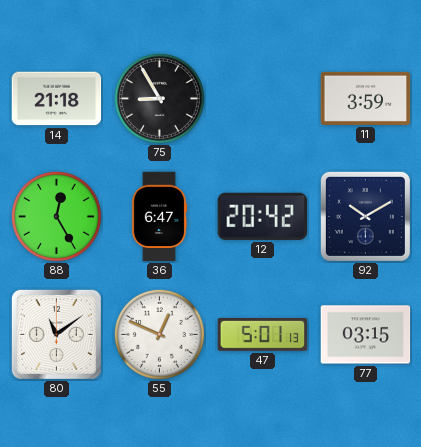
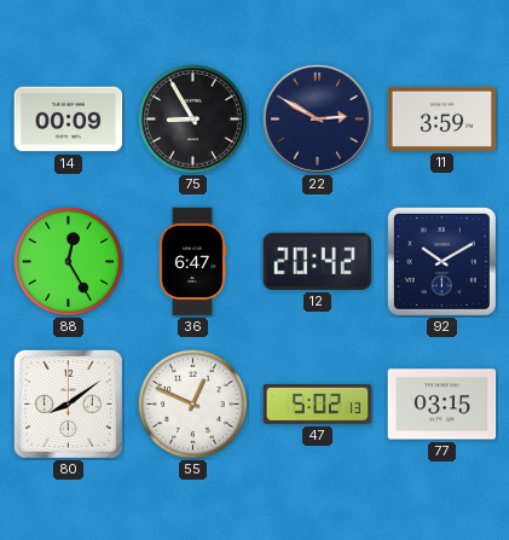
14: 21:18 -> 00:09 (69, 120)
22: none -> 2:50 (317, 118)
80: 11:09 -> 8:09 (68, 403)
47: 5:01 -> 5:02 (318, 403)
